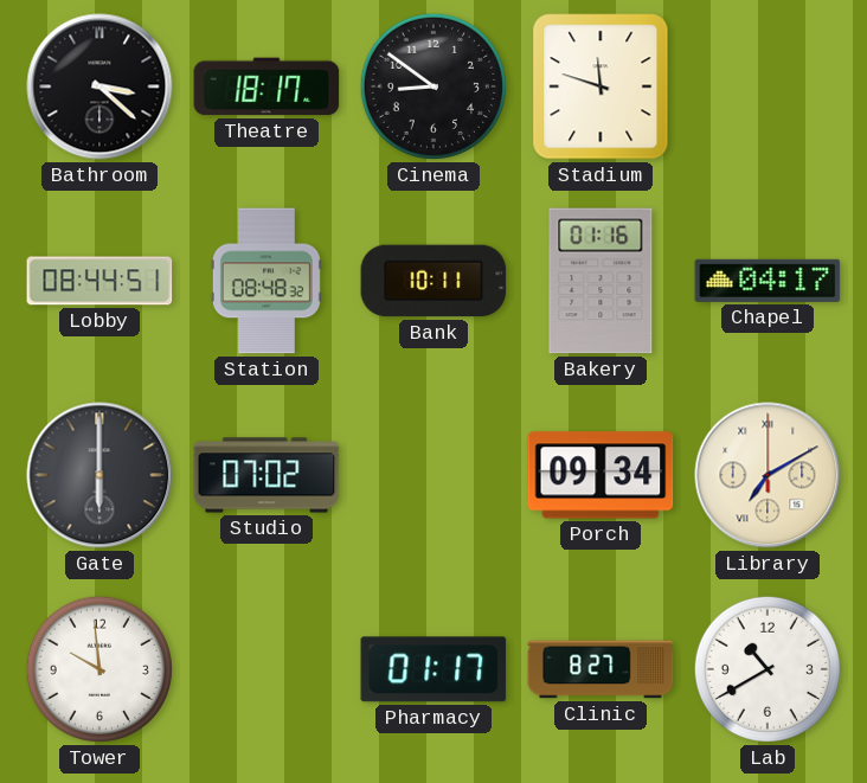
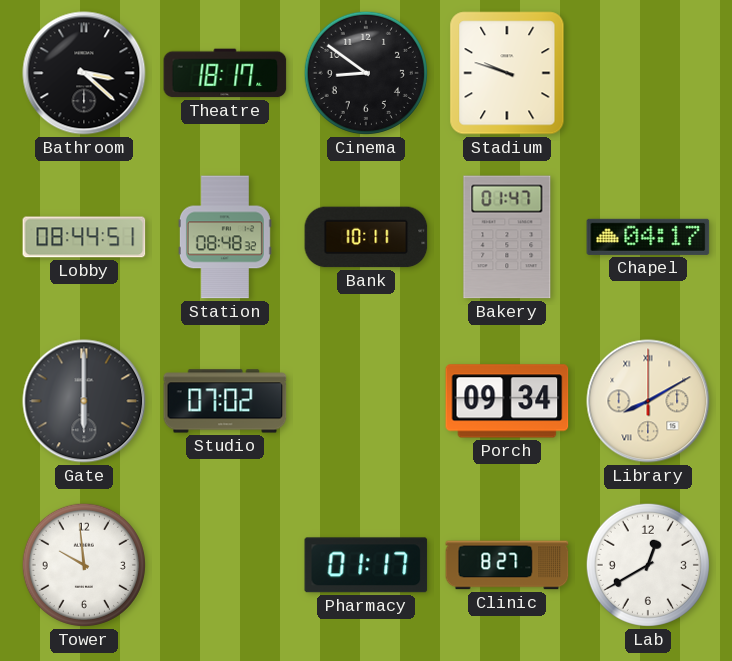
Stadium: 11:48 -> 9:48 (507, 73)
Bakery: 01:16 -> 01:47 (507, 237)
Library: 7:10 -> 8:10 (648, 401)
Lab: 10:40 -> 12:40 (648, 565)
